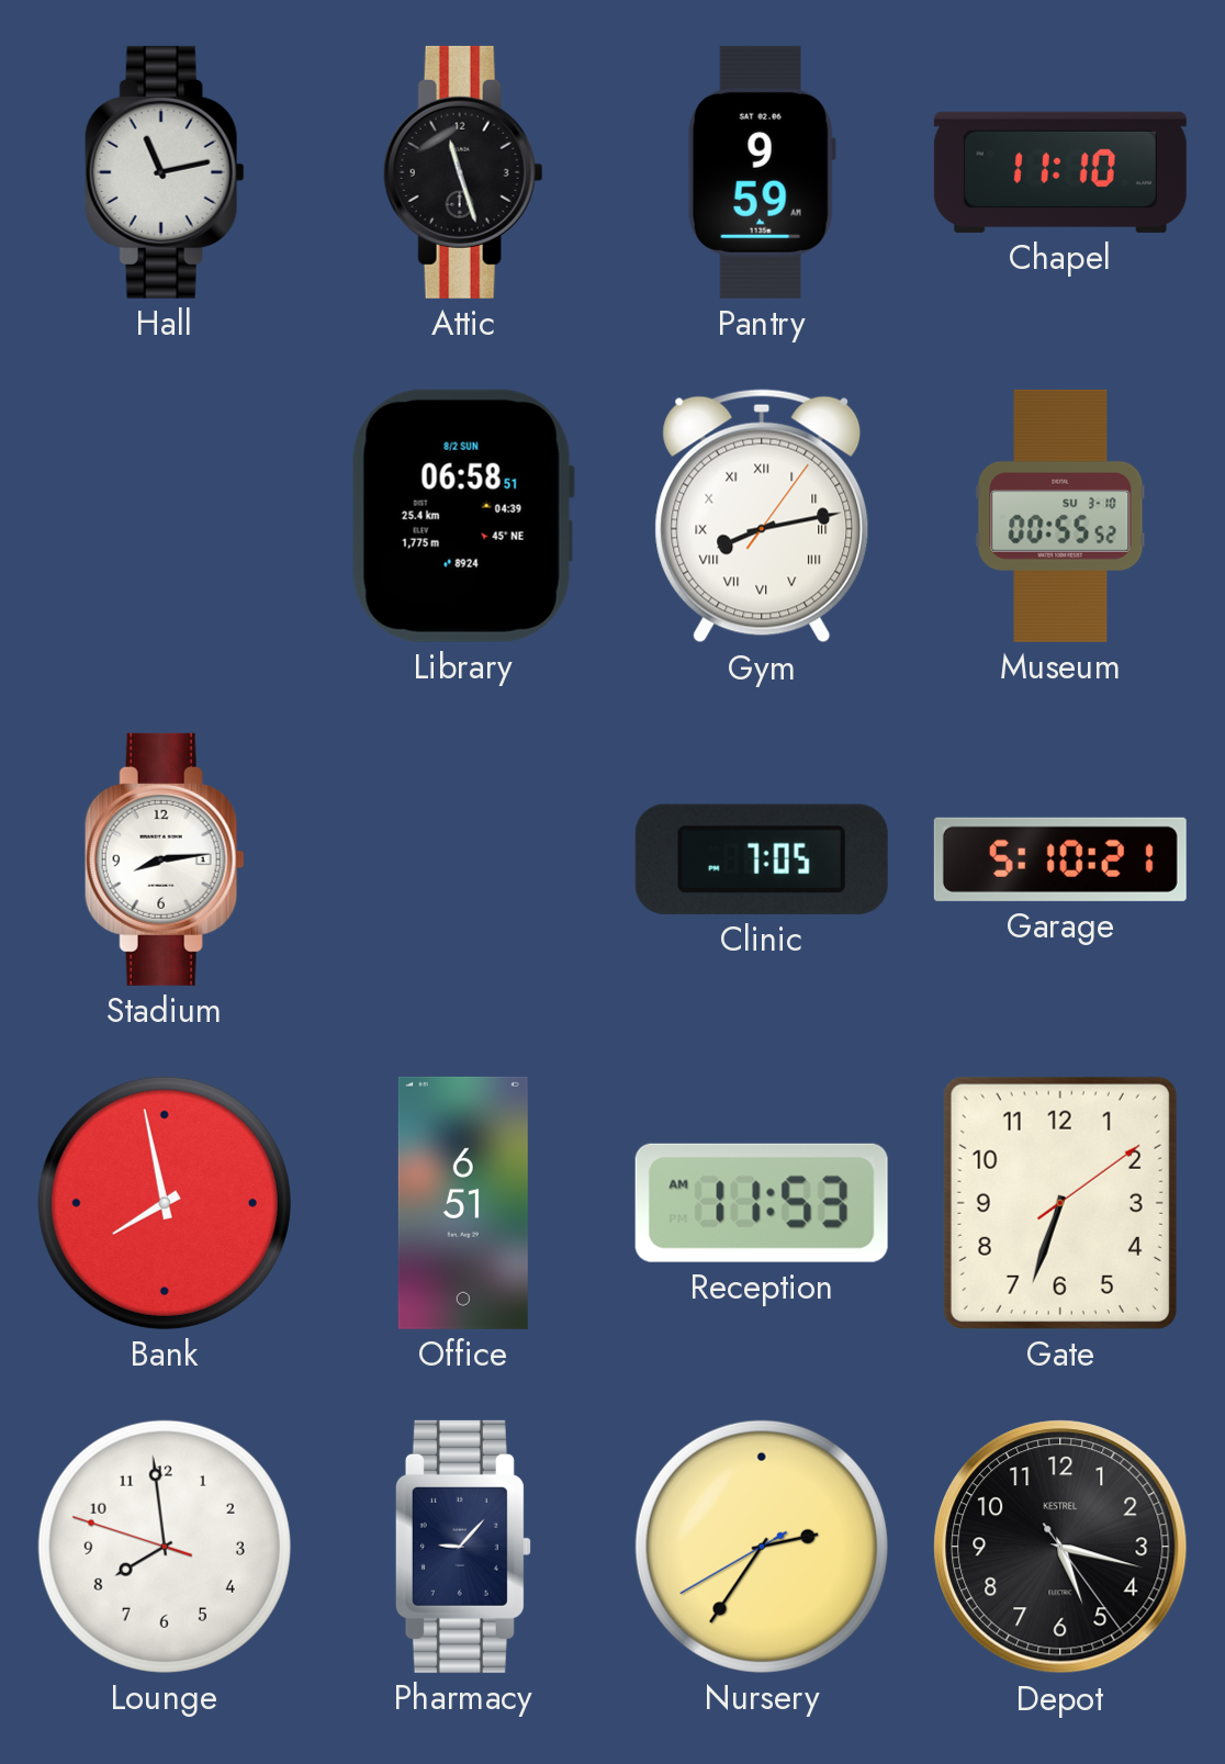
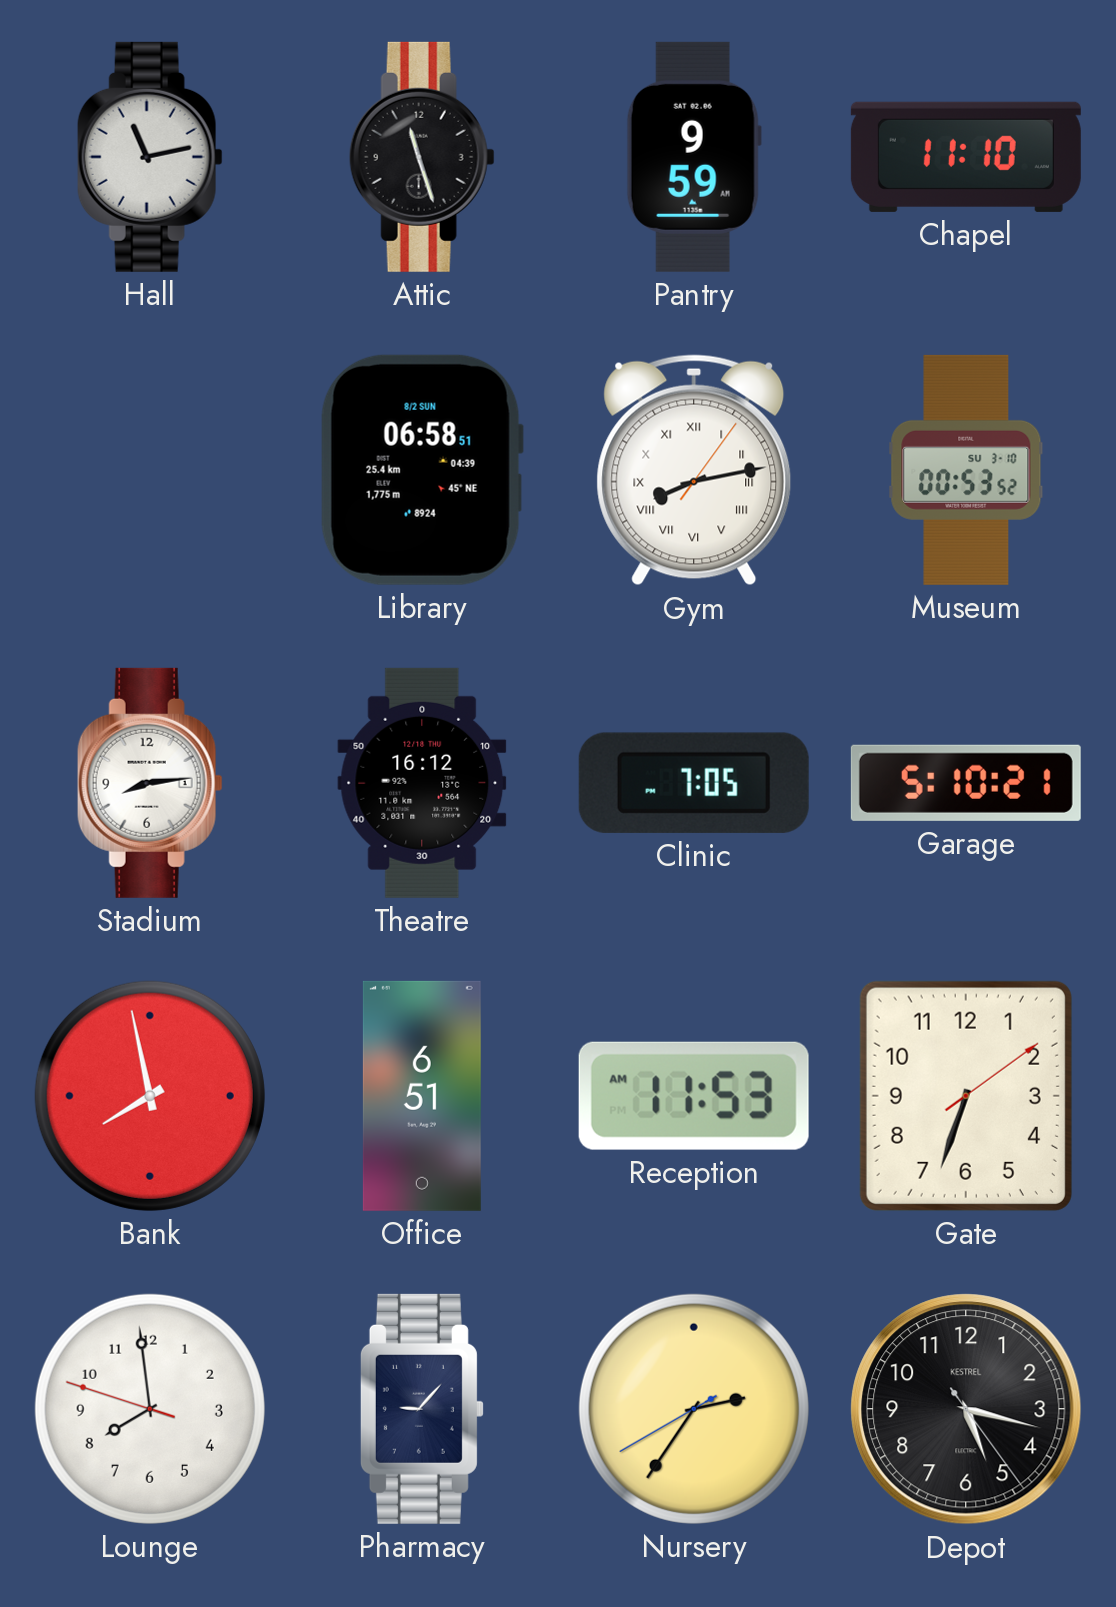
Museum: 00:55 -> 00:53 (966, 470)
Theatre: none -> 16:12 (422, 783)
